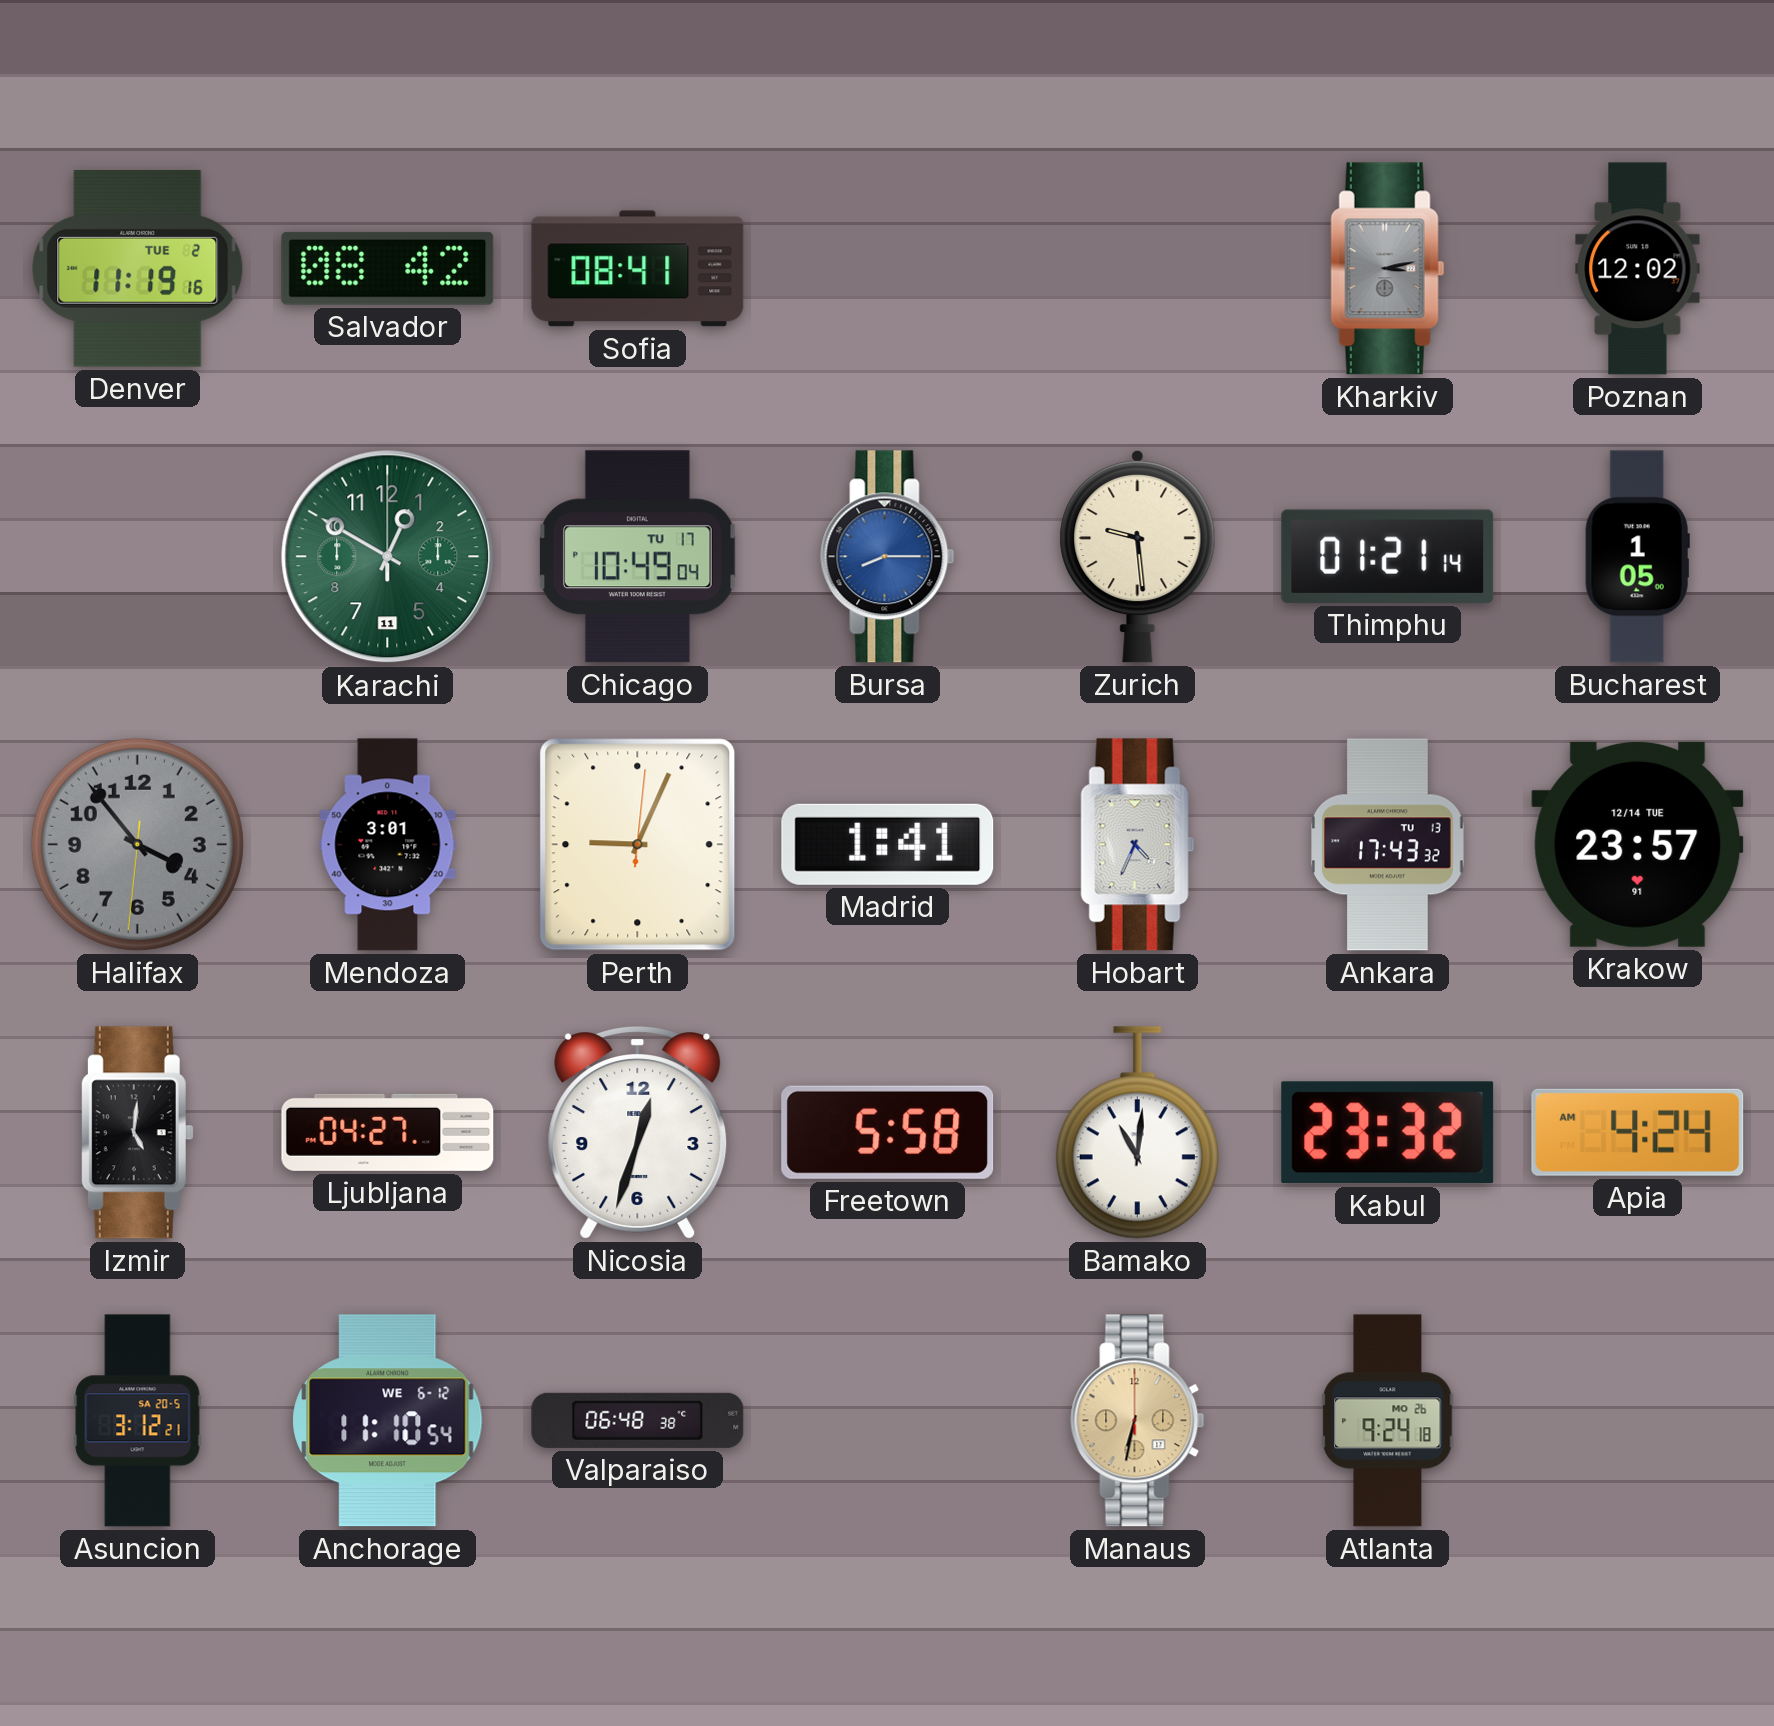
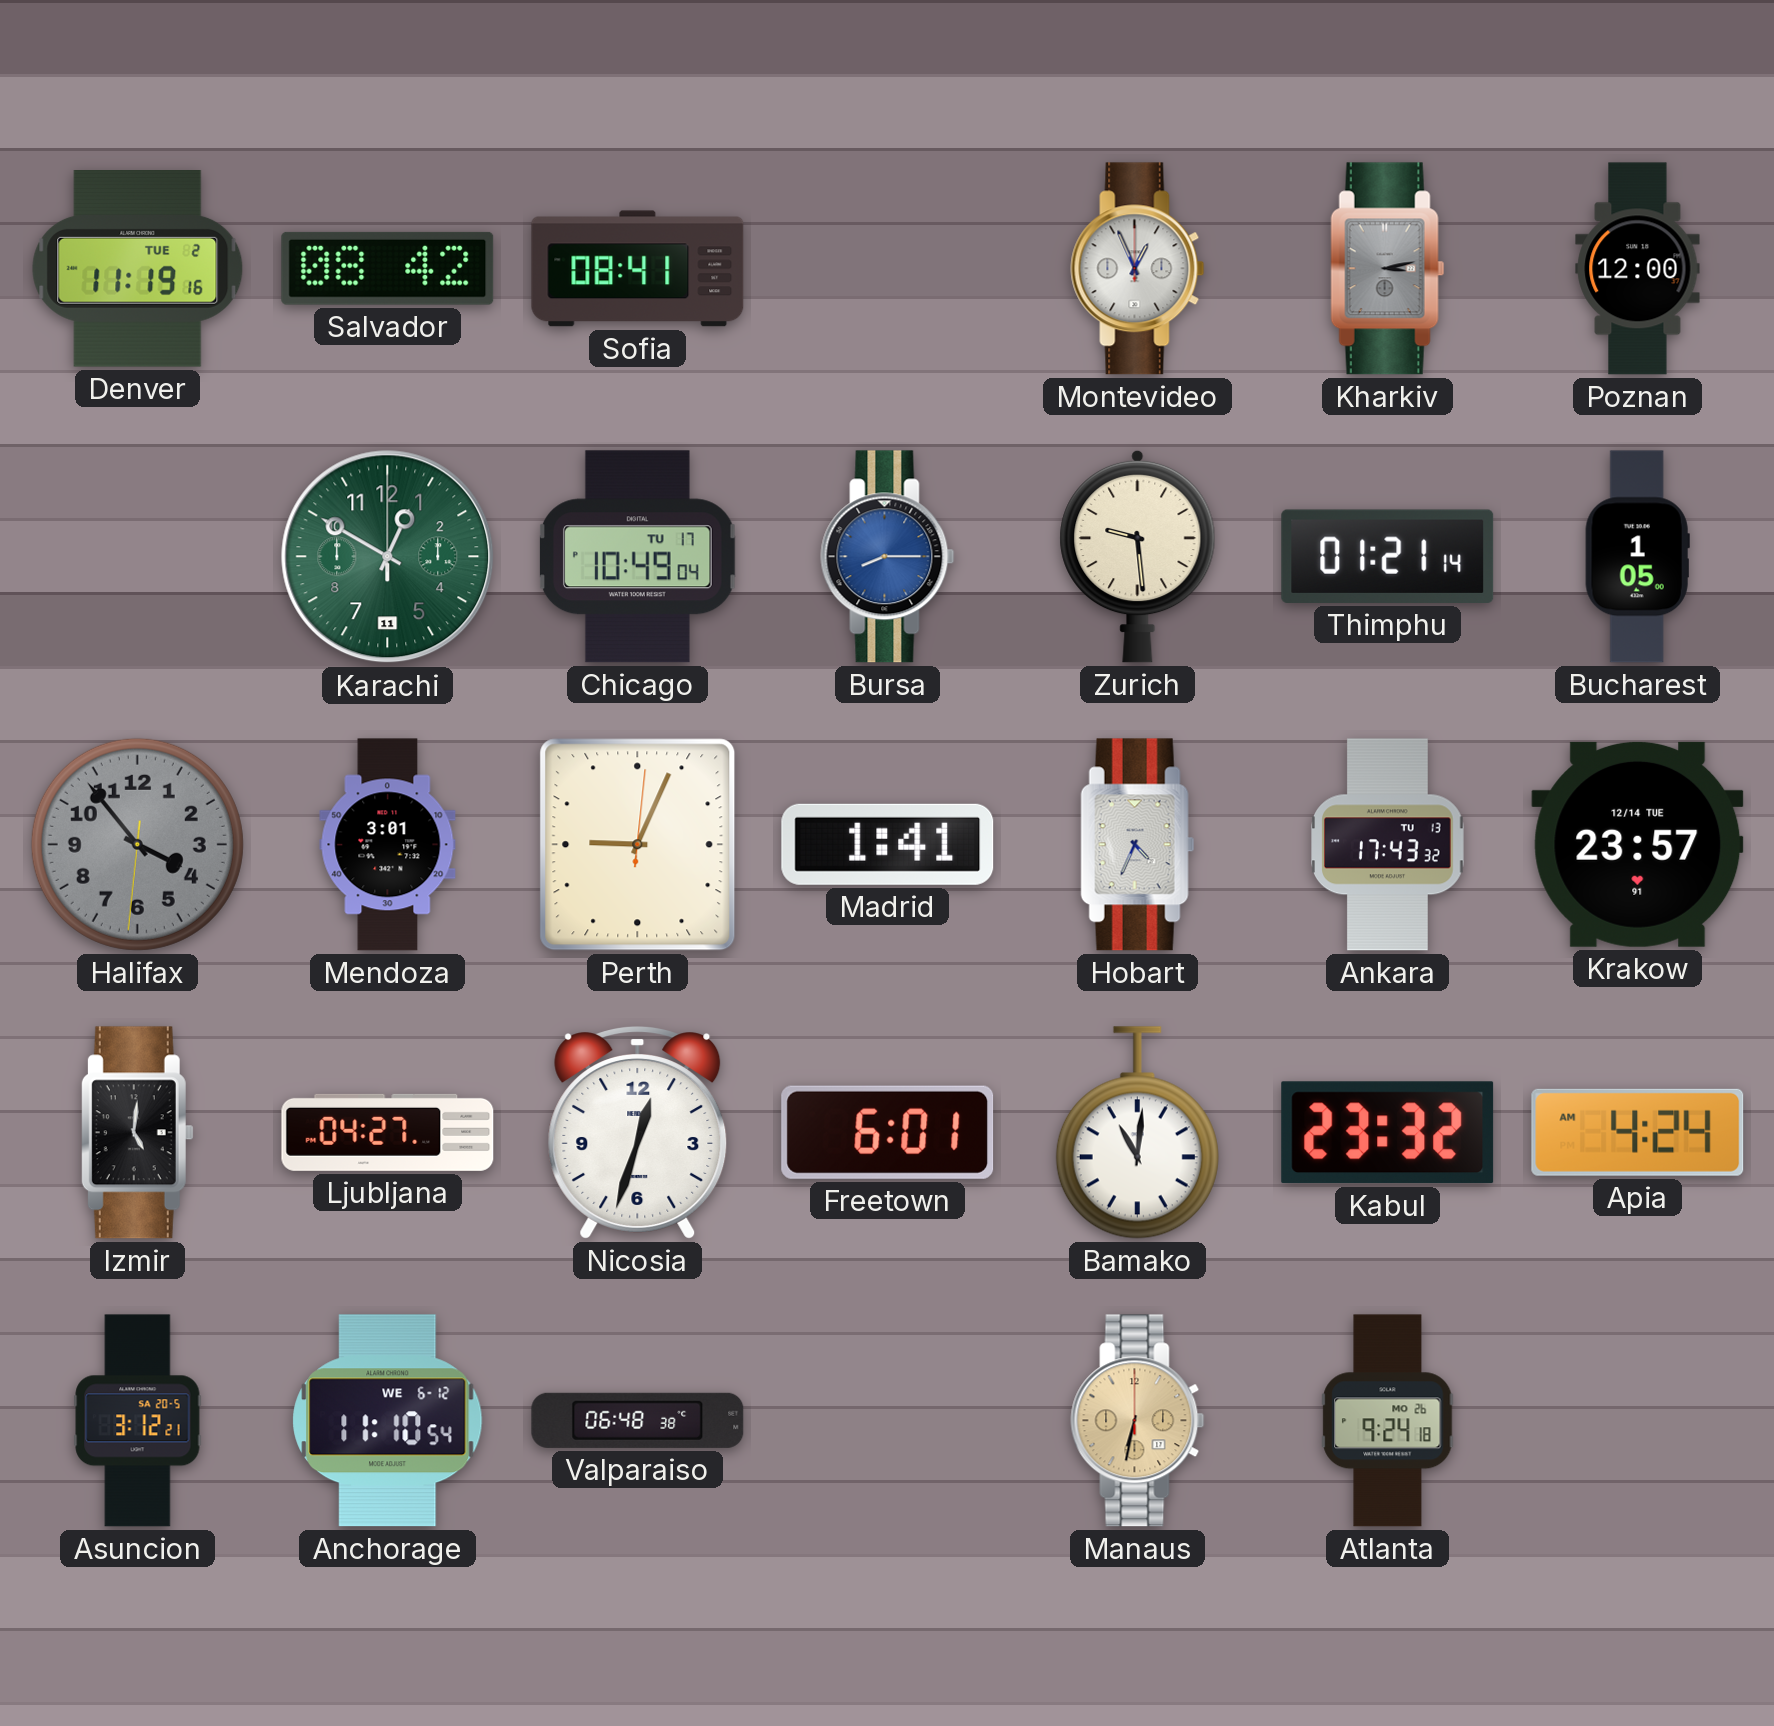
Montevideo: none -> 12:56 (1138, 269)
Poznan: 12:02 -> 12:00 (1638, 269)
Freetown: 5:58 -> 6:01 (888, 1132)
